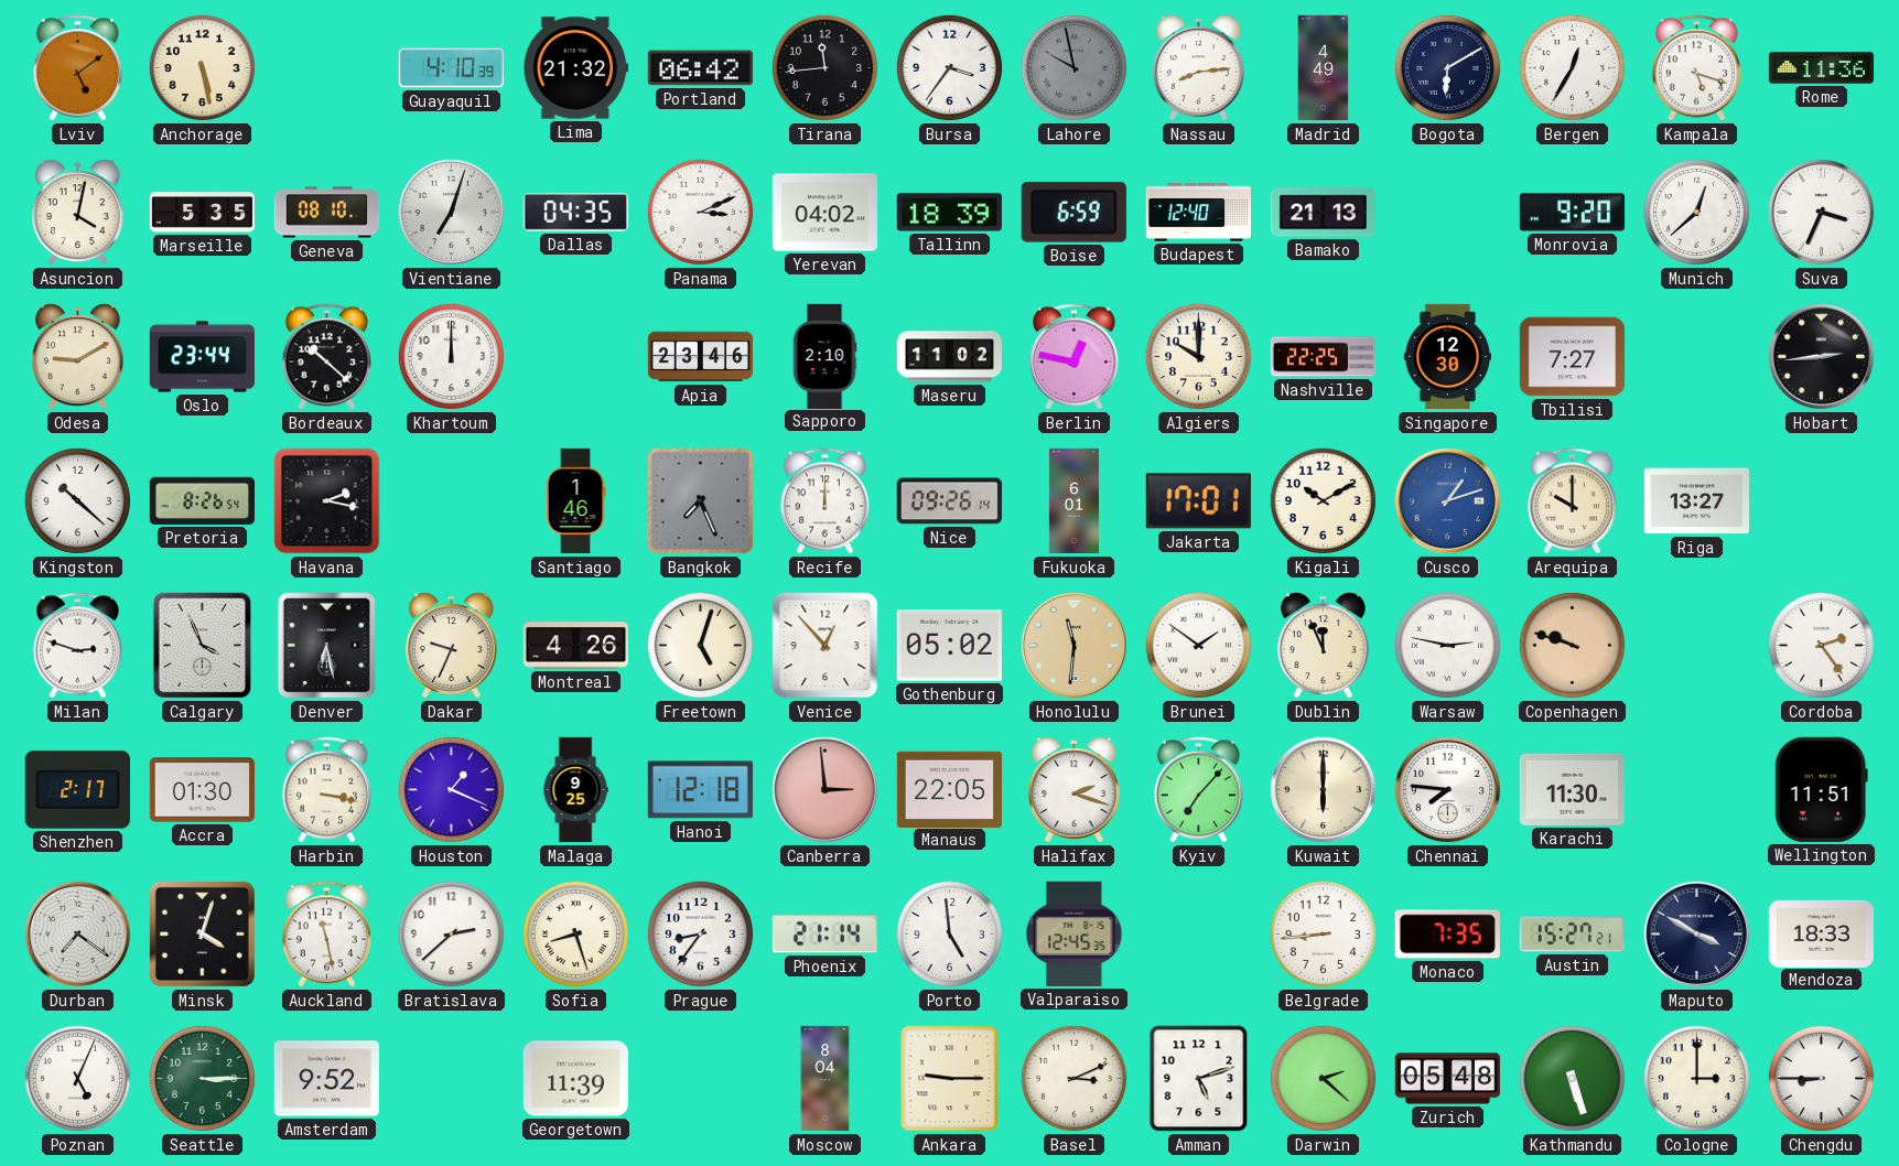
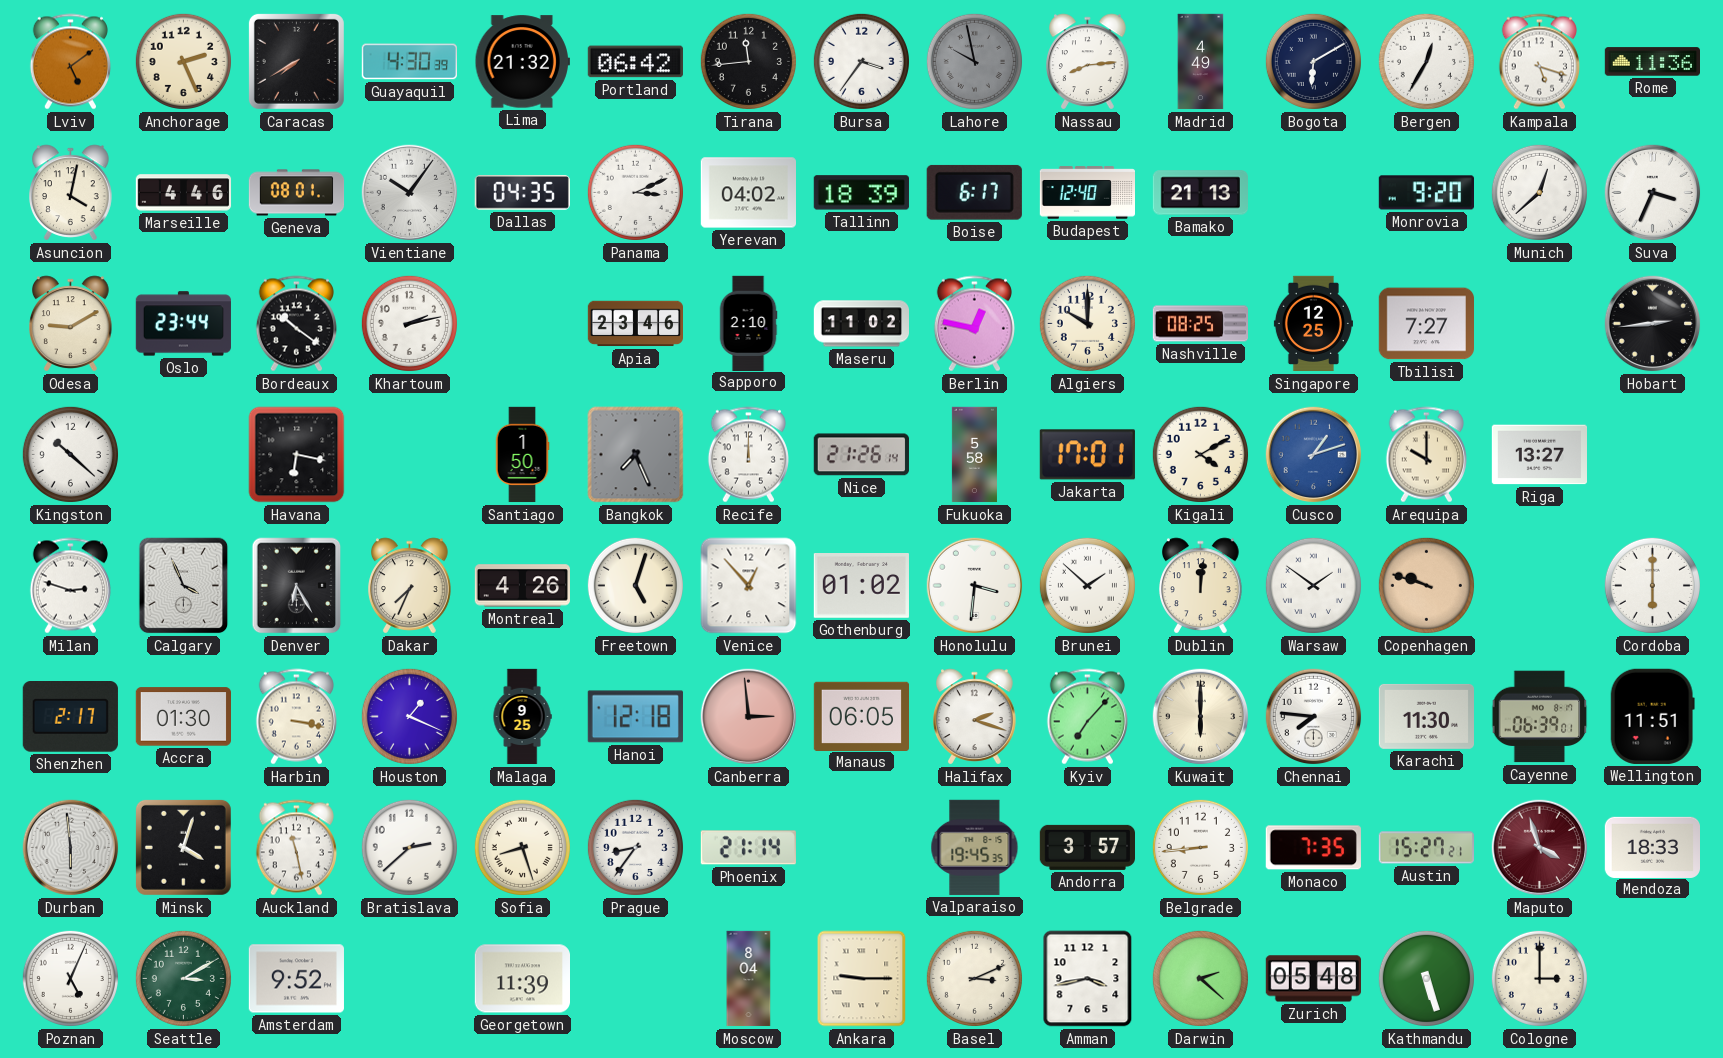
Anchorage: 5:28 -> 2:26 (183, 61)
Caracas: none -> 7:40 (296, 61)
Guayaquil: 4:10 -> 4:30 (409, 62)
Marseille: 5:35 -> 4:46 (184, 193)
Geneva: 08:10 -> 08:01 (297, 193)
Vientiane: 7:03 -> 10:06 (410, 193)
Boise: 6:59 -> 6:17 (974, 192)
Bordeaux: 10:22 -> 10:21 (296, 324)
Khartoum: 12:00 -> 2:13 (409, 323)
Nashville: 22:25 -> 08:25 (1200, 324)
Singapore: 12:30 -> 12:25 (1313, 324)
Pretoria: 8:26 -> none (202, 500)
Havana: 2:17 -> 6:17 (297, 455)
Santiago: 1:46 -> 1:50 (522, 455)
Nice: 09:26 -> 21:26 (861, 455)
Fukuoka: 6:01 -> 5:58 (974, 455)
Kigali: 10:10 -> 4:10 (1200, 454)
Denver: 6:28 -> 6:25 (297, 586)
Dakar: 9:34 -> 7:34 (410, 586)
Gothenburg: 05:02 -> 01:02 (861, 586)
Honolulu: 11:31 -> 3:31 (975, 586)
Honolulu dial: champagne -> white (975, 586)
Brunei: 1:51 -> 1:52 (1087, 585)
Dublin: 11:56 -> 12:01 (1201, 586)
Warsaw: 2:47 -> 1:51 (1313, 585)
Cordoba: 2:24 -> 6:00 (1652, 585)
Manaus: 22:05 -> 06:05 (861, 716)
Cayenne: none -> 06:39 (1540, 717)
Durban: 7:21 -> 5:59 (71, 848)
Porto: 4:59 -> none (949, 933)
Valparaiso: 12:45 -> 19:45 (975, 847)
Andorra: none -> 3:57 (1087, 847)
Maputo: 3:50 -> 3:57 (1540, 848)
Maputo dial: navy -> burgundy (1540, 848)
Seattle: 3:15 -> 3:10 (183, 978)
Amman: 5:12 -> 3:43 (1088, 979)
Chengdu: 8:45 -> none (1821, 1078)
